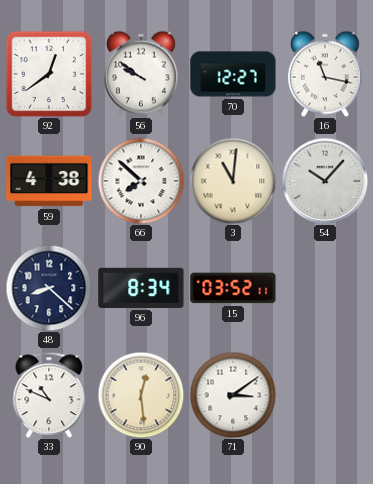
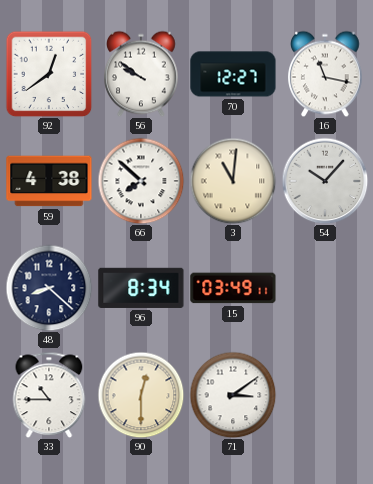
15: 03:52 -> 03:49 (233, 288)
33: 10:49 -> 10:45 (49, 395)
90: 12:29 -> 12:30 (141, 395)
